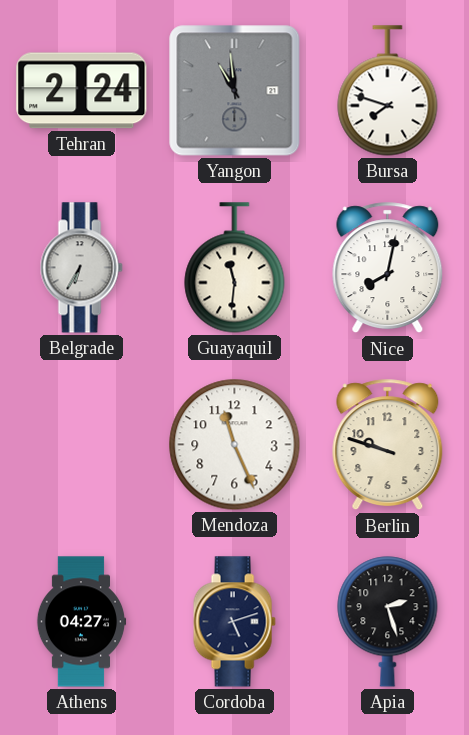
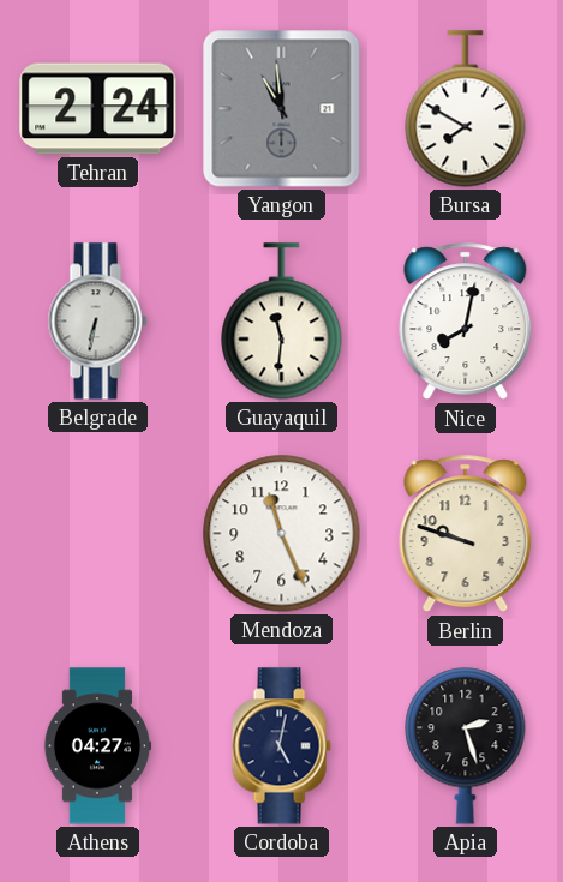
Bursa: 7:48 -> 7:50 (466, 109)
Belgrade: 6:35 -> 6:32 (97, 322)
Cordoba: 5:12 -> 5:02 (281, 746)
